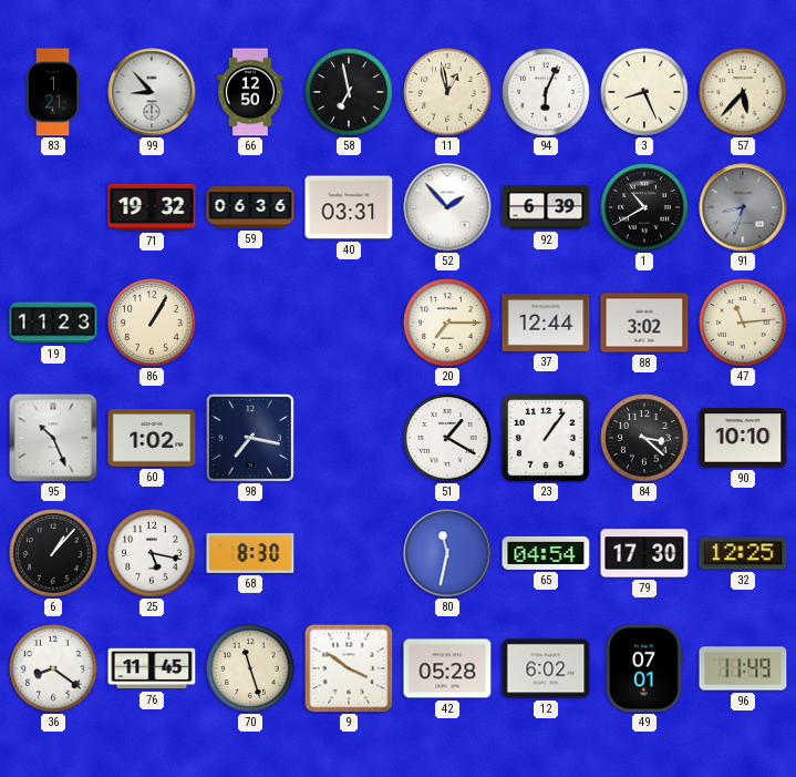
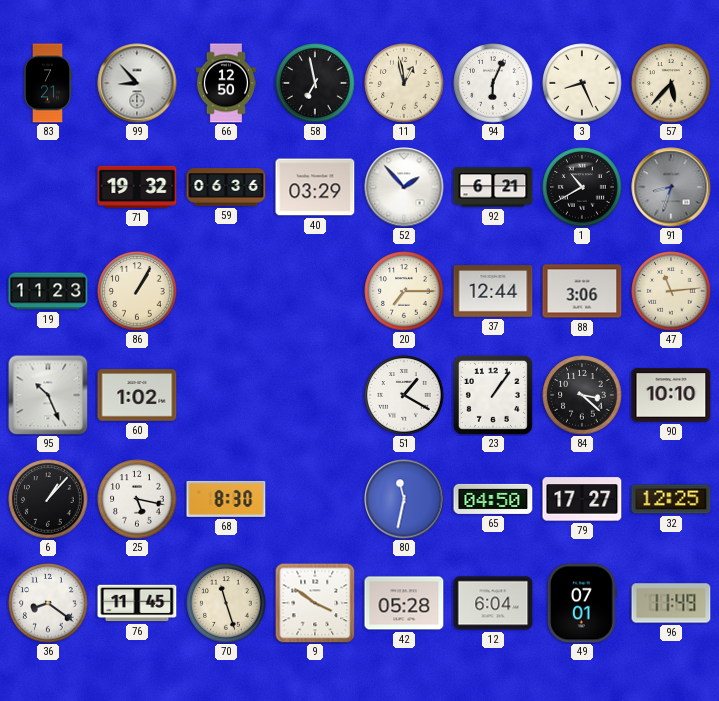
83: 1:21 -> 7:21 (48, 83)
40: 03:31 -> 03:29 (315, 187)
92: 6:39 -> 6:21 (493, 187)
88: 3:02 -> 3:06 (582, 291)
98: 7:17 -> none (250, 438)
65: 04:54 -> 04:50 (493, 499)
79: 17:30 -> 17:27 (582, 499)
12: 6:02 -> 6:04 (493, 603)
